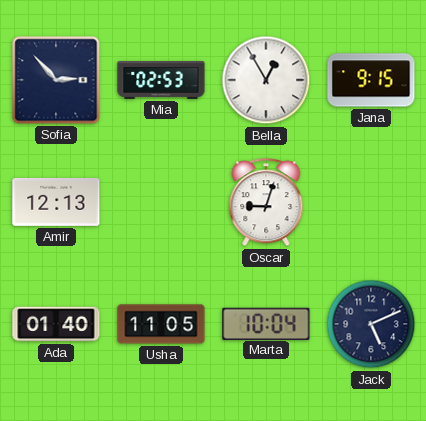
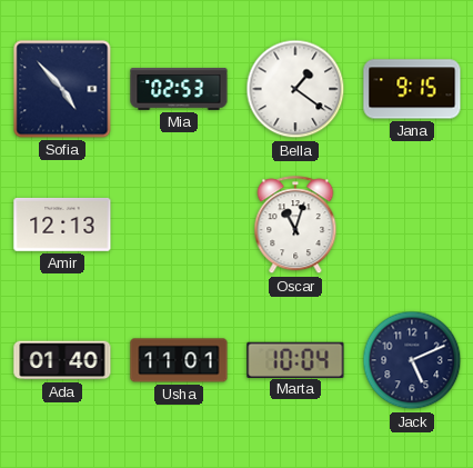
Sofia: 2:53 -> 4:53 (62, 89)
Bella: 12:55 -> 1:21 (295, 89)
Oscar: 9:03 -> 11:03 (295, 226)
Usha: 11:05 -> 11:01 (179, 360)
